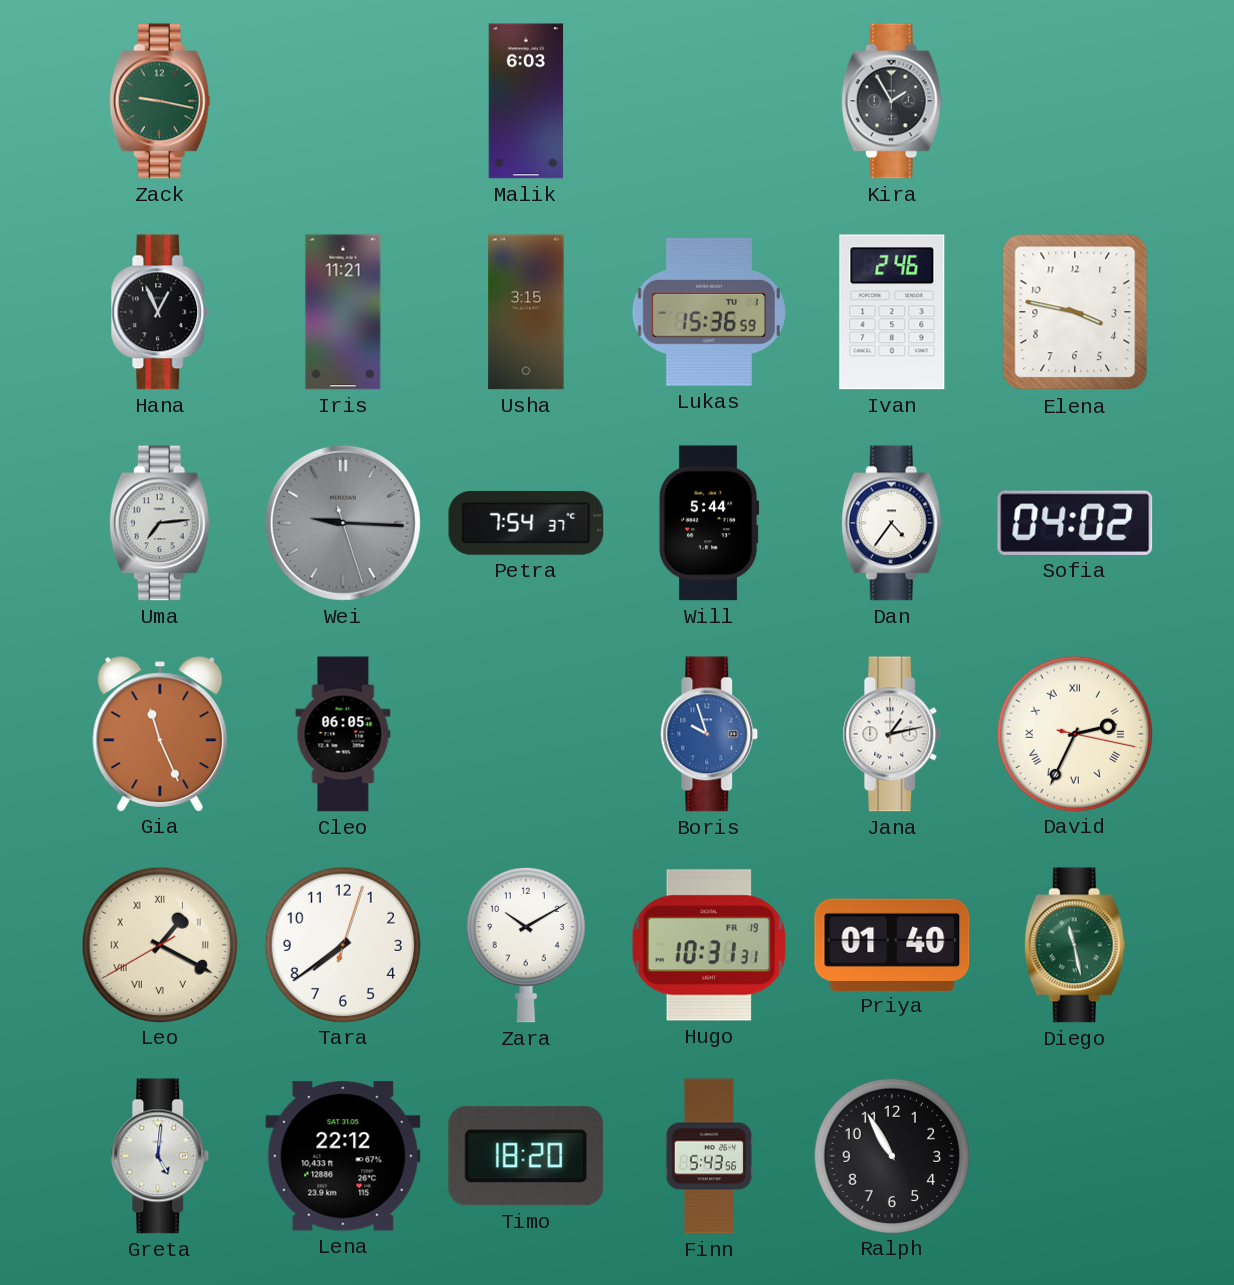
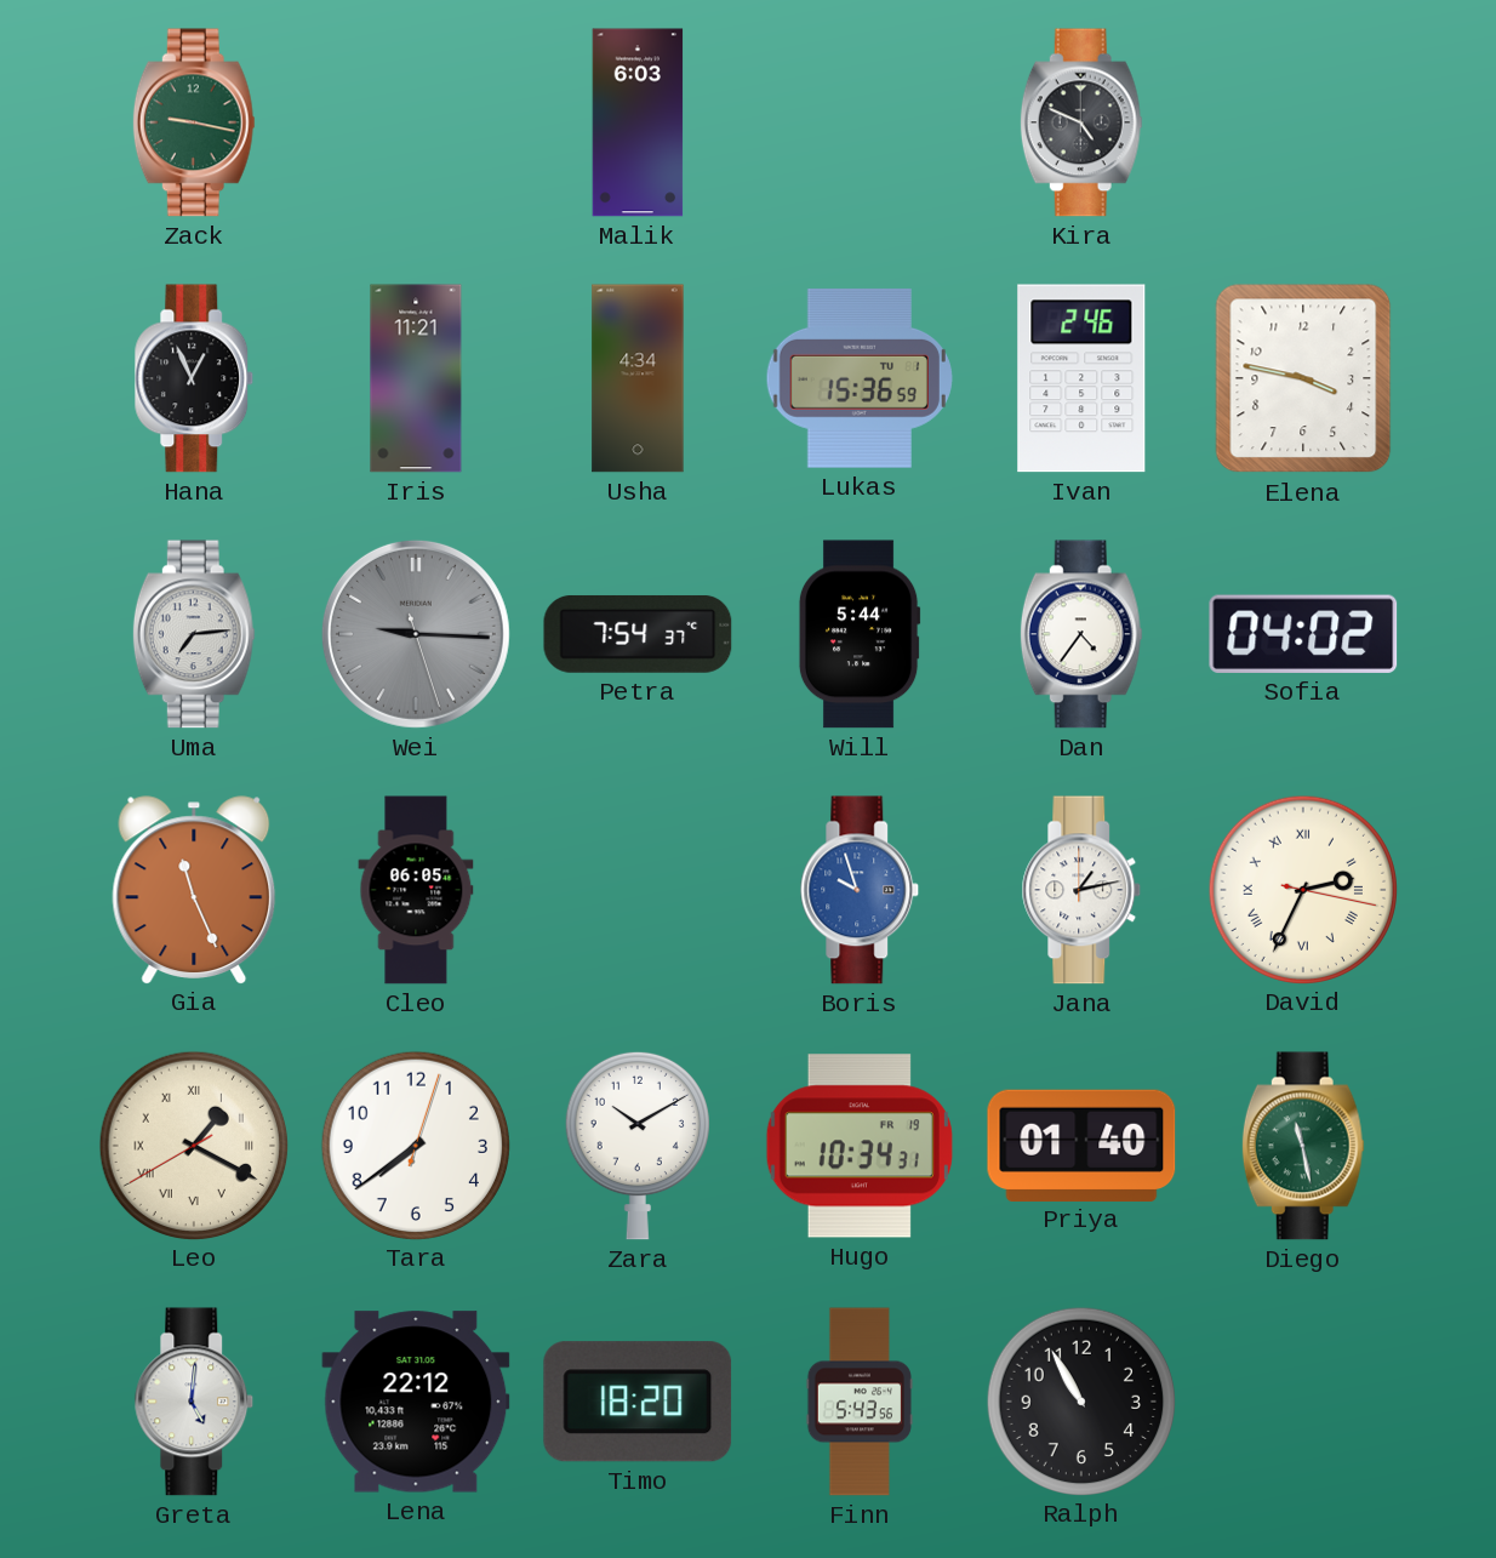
Kira: 1:55 -> 4:49 (1081, 122)
Usha: 3:15 -> 4:34 (638, 378)
Hugo: 10:31 -> 10:34 (860, 1146)
